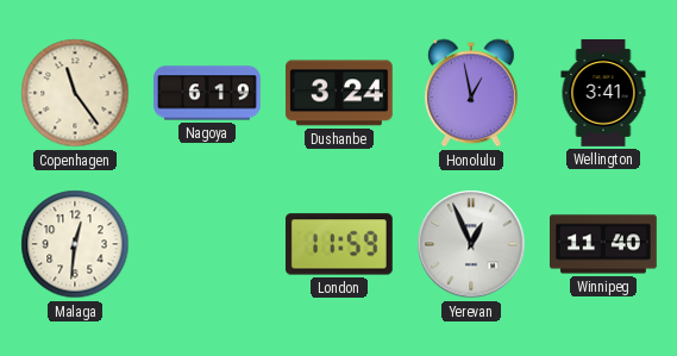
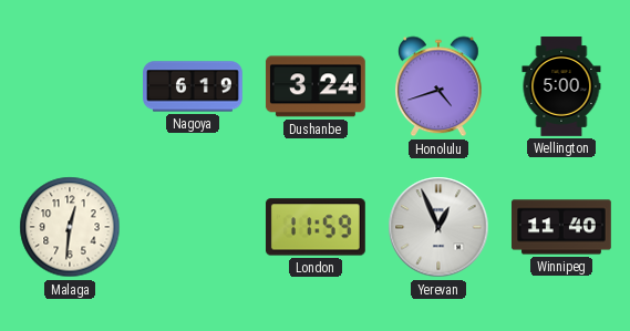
Copenhagen: 11:24 -> none (75, 93)
Honolulu: 12:58 -> 4:42 (440, 86)
Wellington: 3:41 -> 5:00 (561, 86)
